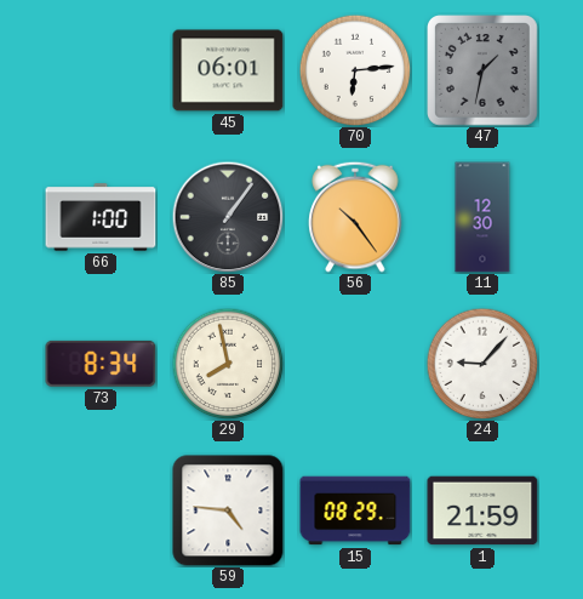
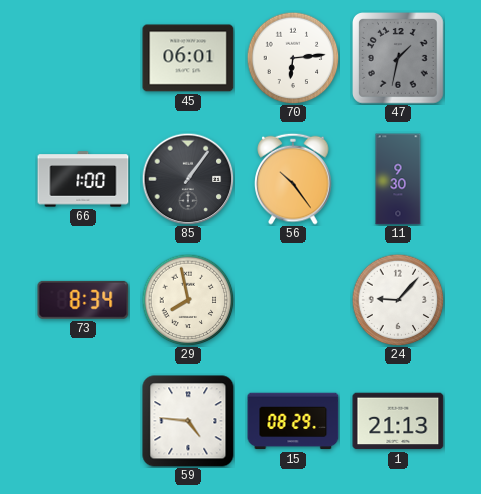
11: 12:30 -> 9:30 (398, 179)
1: 21:59 -> 21:13 (398, 421)
